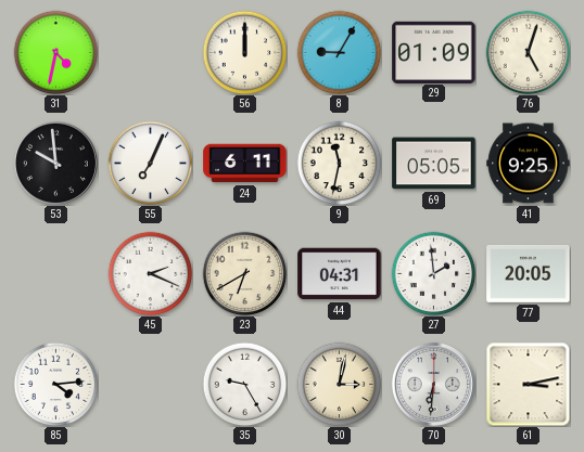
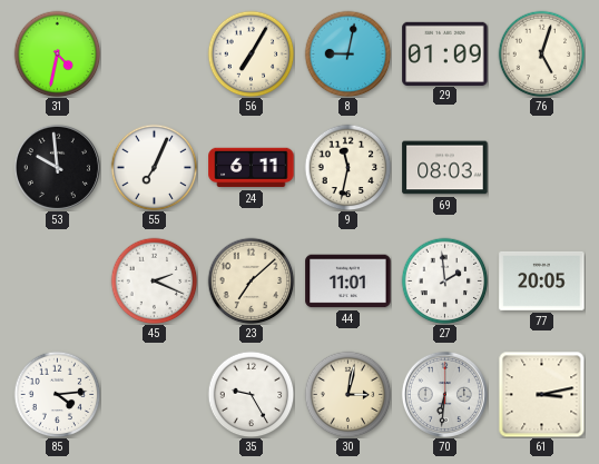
56: 12:00 -> 7:05 (251, 53)
8: 9:05 -> 9:02 (347, 53)
69: 05:05 -> 08:03 (445, 168)
41: 9:25 -> none (529, 164)
23: 6:40 -> 7:08 (251, 280)
44: 04:31 -> 11:01 (348, 282)
